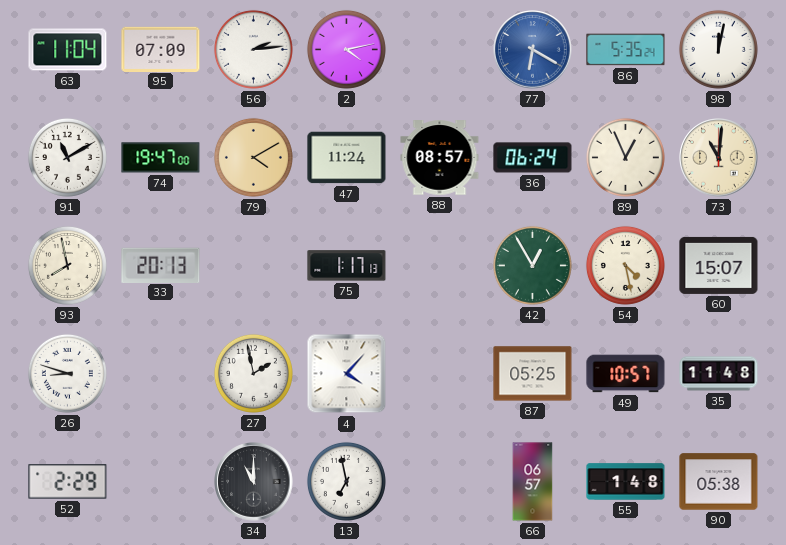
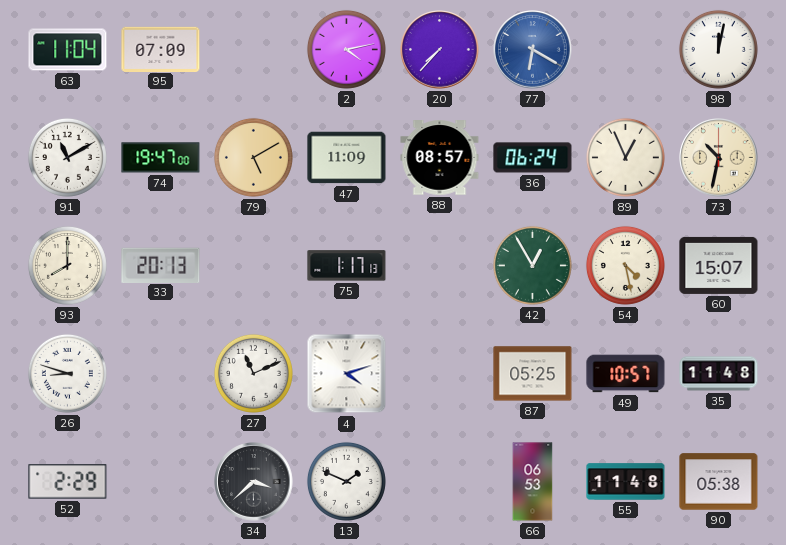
56: 2:14 -> none (253, 49)
20: none -> 7:37 (440, 50)
86: 5:35 -> none (626, 50)
79: 4:10 -> 5:10 (253, 157)
47: 11:24 -> 11:09 (347, 158)
73: 11:01 -> 10:32 (719, 158)
93: 7:58 -> 8:00 (67, 265)
27: 1:58 -> 11:11 (253, 373)
4: 4:07 -> 4:12 (347, 374)
34: 11:00 -> 3:38 (254, 482)
13: 6:58 -> 1:49 (346, 481)
66: 06:57 -> 06:53 (533, 482)
55: 1:48 -> 11:48 (626, 482)
